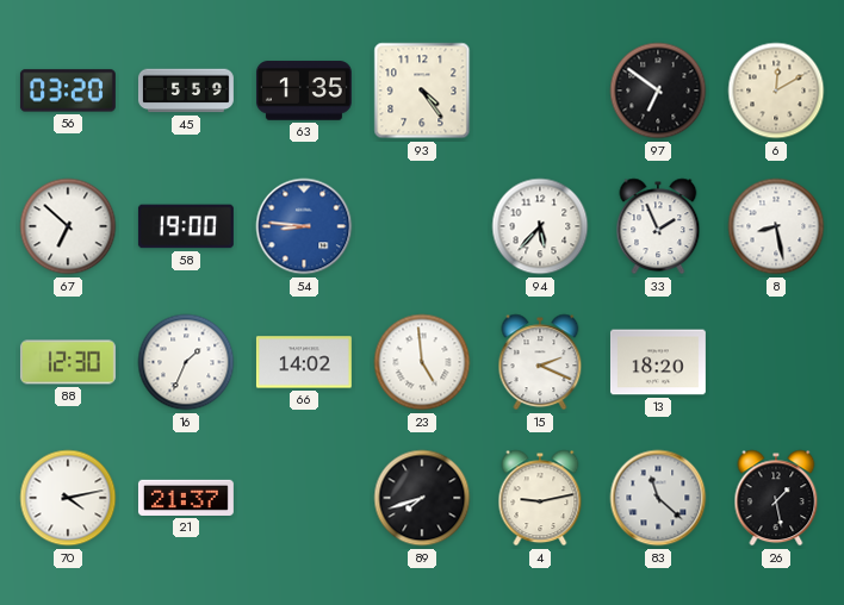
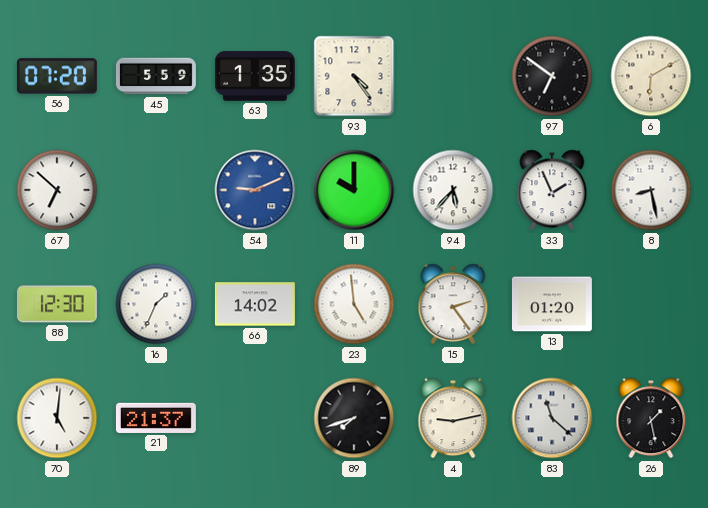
56: 03:20 -> 07:20 (57, 76)
6: 12:10 -> 6:10 (651, 76)
58: 19:00 -> none (186, 226)
54: 8:46 -> 9:11 (255, 190)
11: none -> 10:00 (354, 190)
15: 2:19 -> 2:24 (453, 304)
13: 18:20 -> 01:20 (552, 304)
70: 4:13 -> 5:01 (57, 418)
